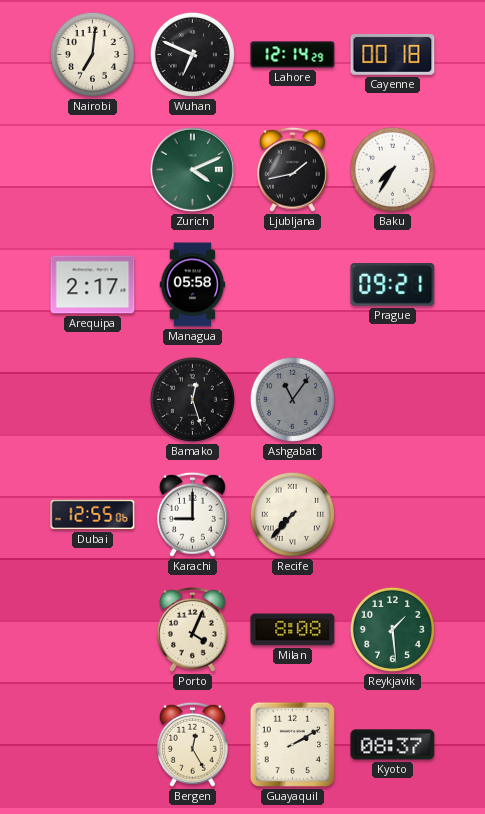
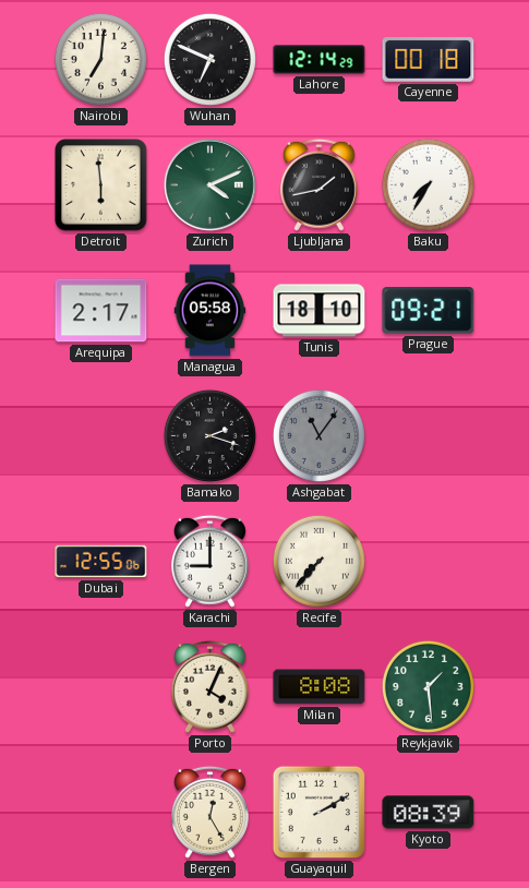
Detroit: none -> 5:59 (101, 185)
Tunis: none -> 18:10 (320, 311)
Bamako: 12:27 -> 2:18 (209, 435)
Kyoto: 08:37 -> 08:39 (429, 813)
